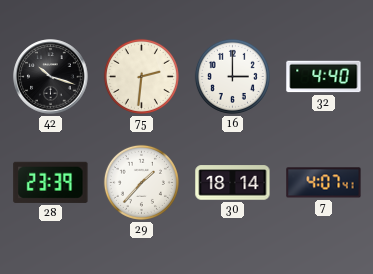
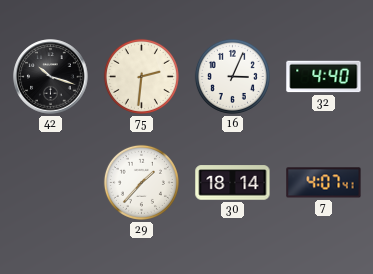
16: 3:00 -> 3:04 (232, 76)
28: 23:39 -> none (51, 182)
